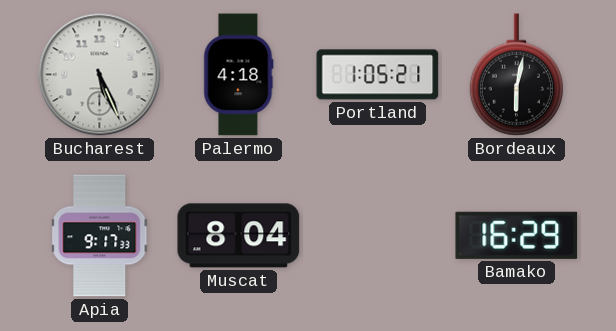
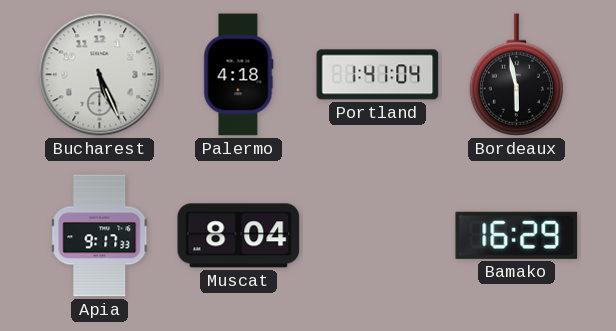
Portland: 1:05 -> 1:41 (378, 75)
Bordeaux: 6:02 -> 5:58 (516, 75)
